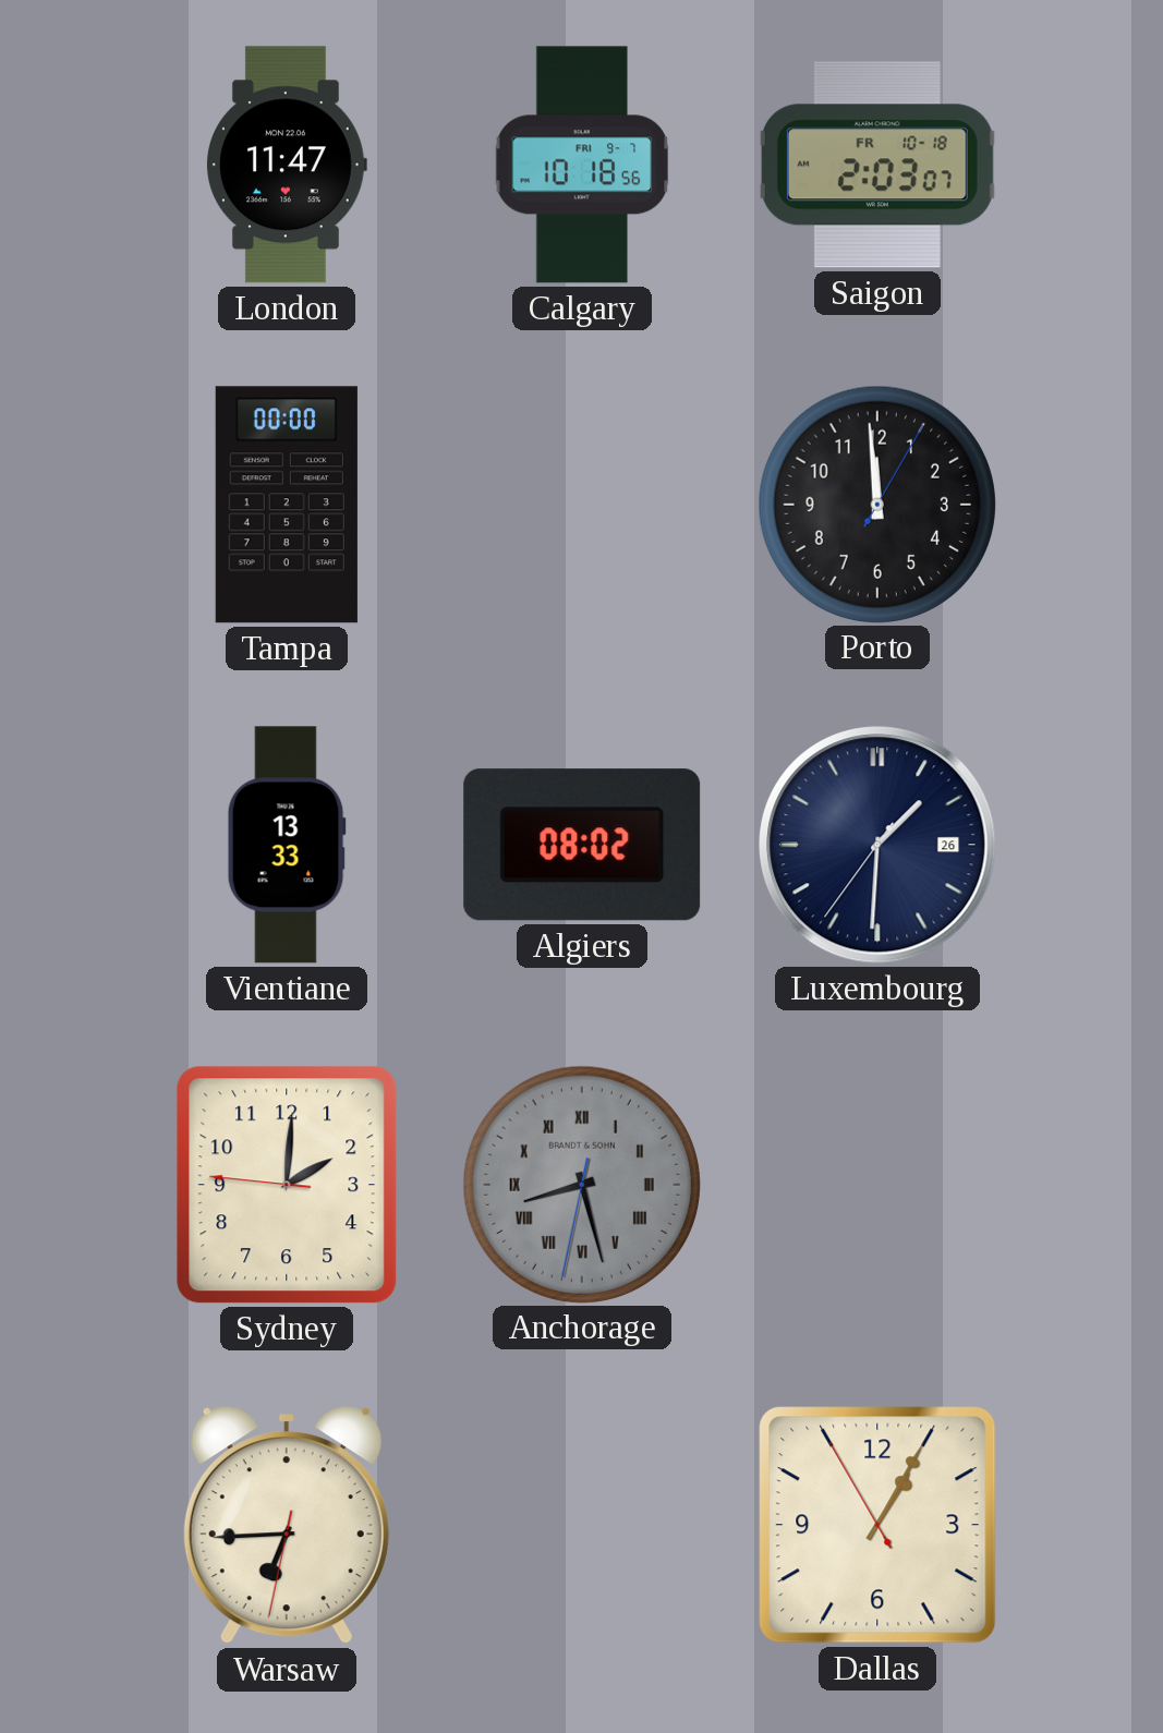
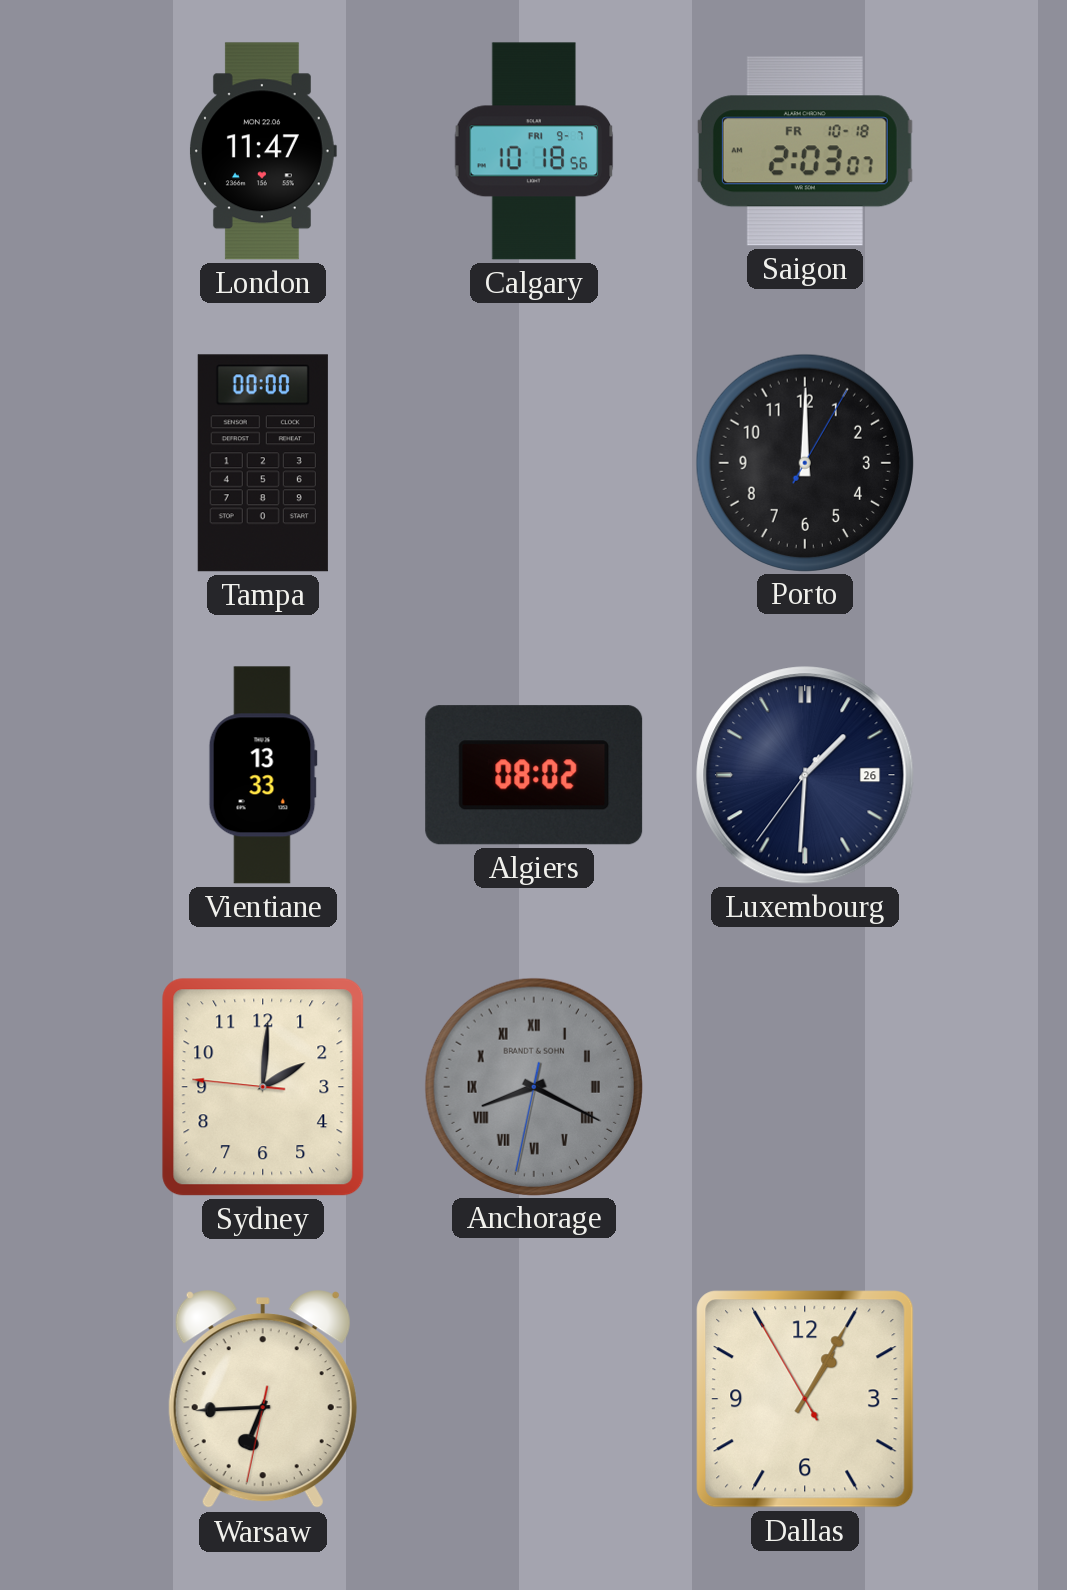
Porto: 11:59 -> 12:00 (804, 462)
Anchorage: 8:27 -> 8:19 (533, 1086)
